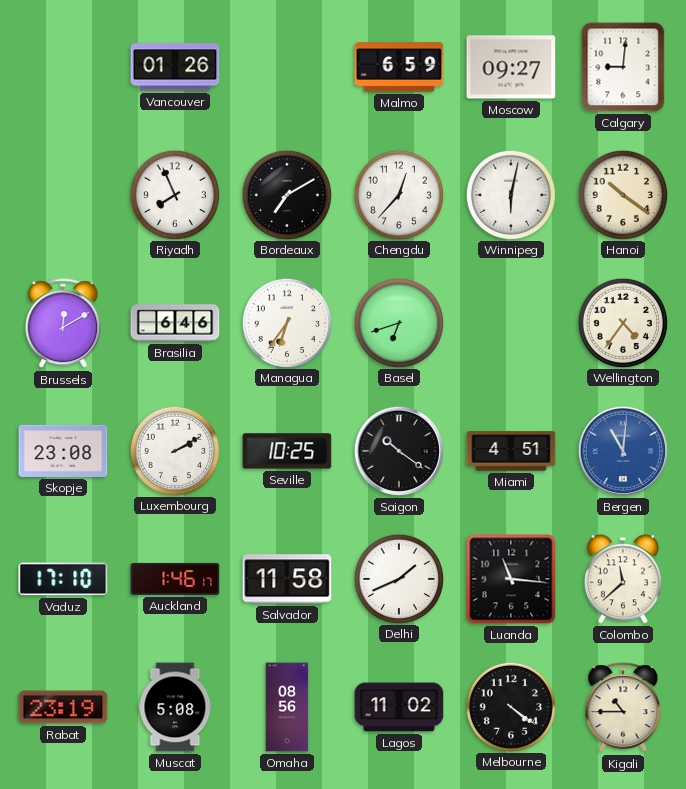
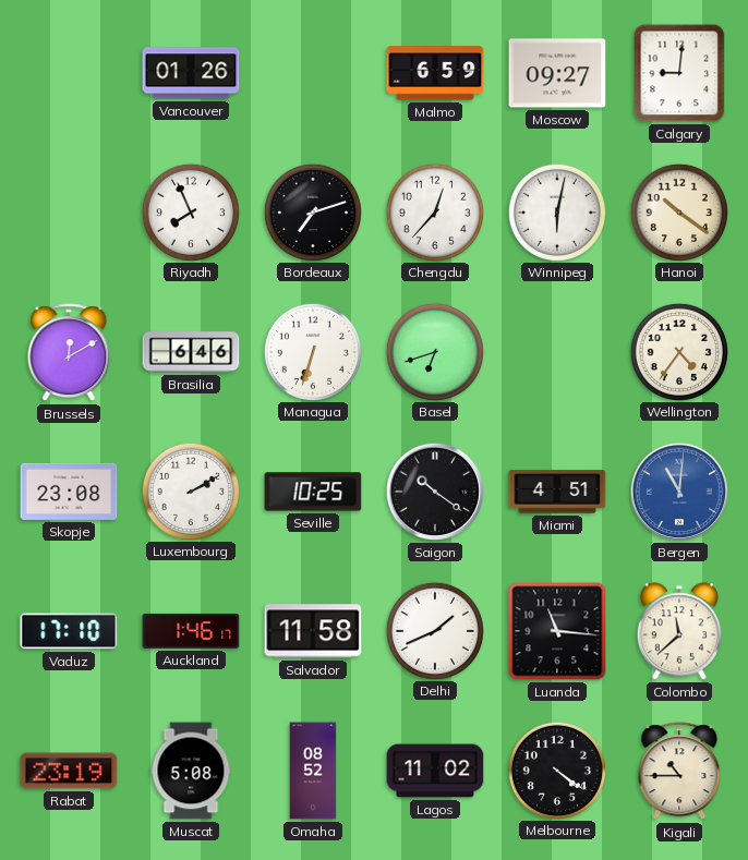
Bordeaux: 7:10 -> 7:12 (312, 211)
Managua: 6:36 -> 6:33 (312, 351)
Omaha: 08:56 -> 08:52 (313, 771)
